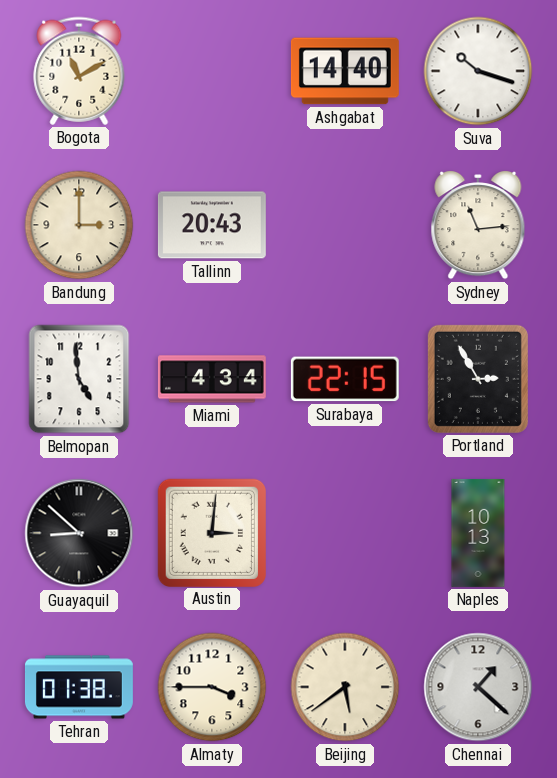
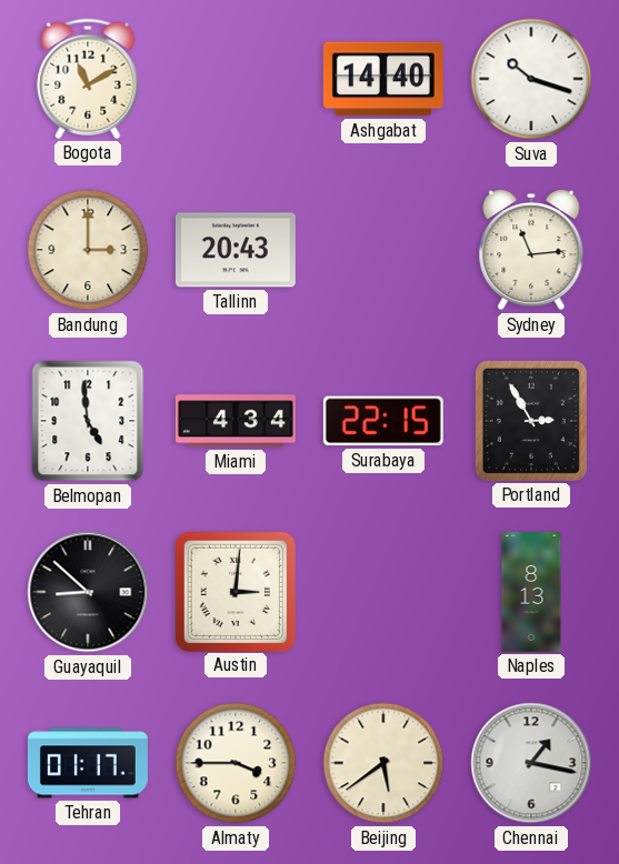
Naples: 10:13 -> 8:13 (531, 592)
Tehran: 01:38 -> 01:17 (88, 763)
Chennai: 1:22 -> 1:17 (531, 763)
